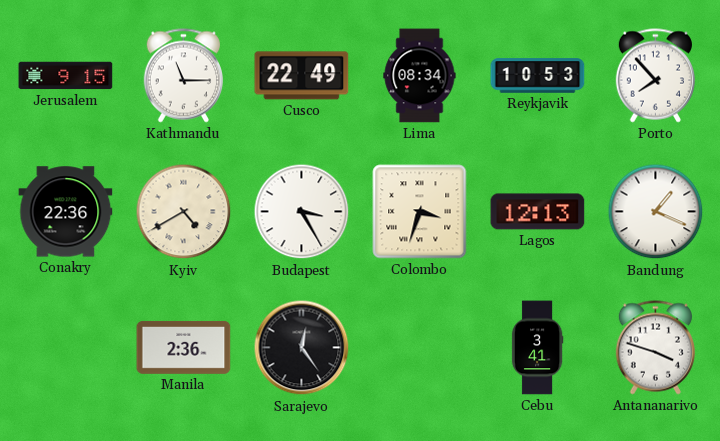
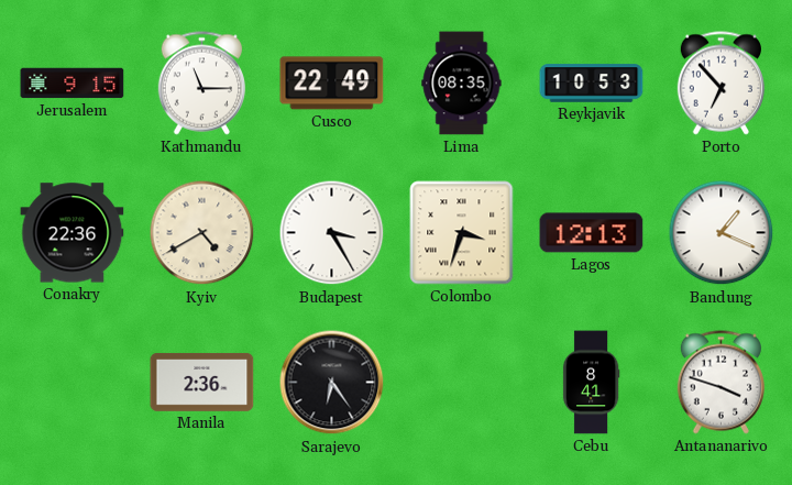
Lima: 08:34 -> 08:35 (462, 84)
Porto: 7:53 -> 6:53 (721, 84)
Sarajevo: 12:24 -> 6:24 (332, 383)
Cebu: 3:41 -> 8:41 (591, 383)
